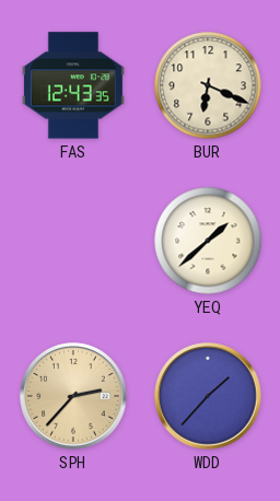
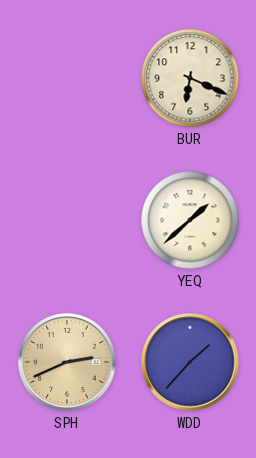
FAS: 12:43 -> none (73, 85)
SPH: 2:37 -> 2:41 (67, 362)
